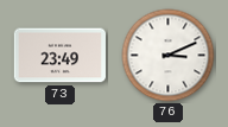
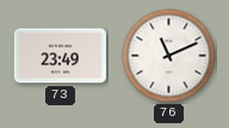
76: 3:11 -> 11:11 (169, 56)
